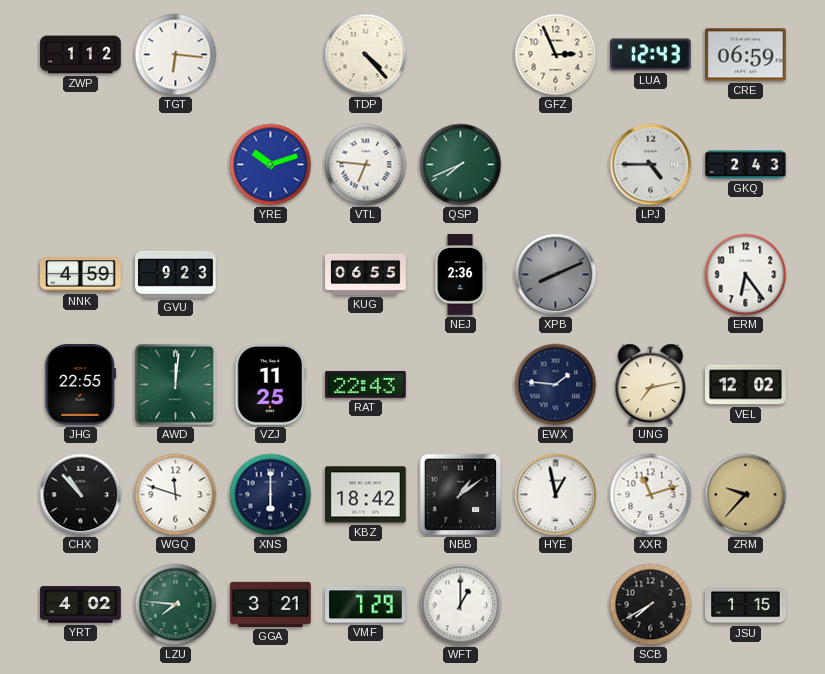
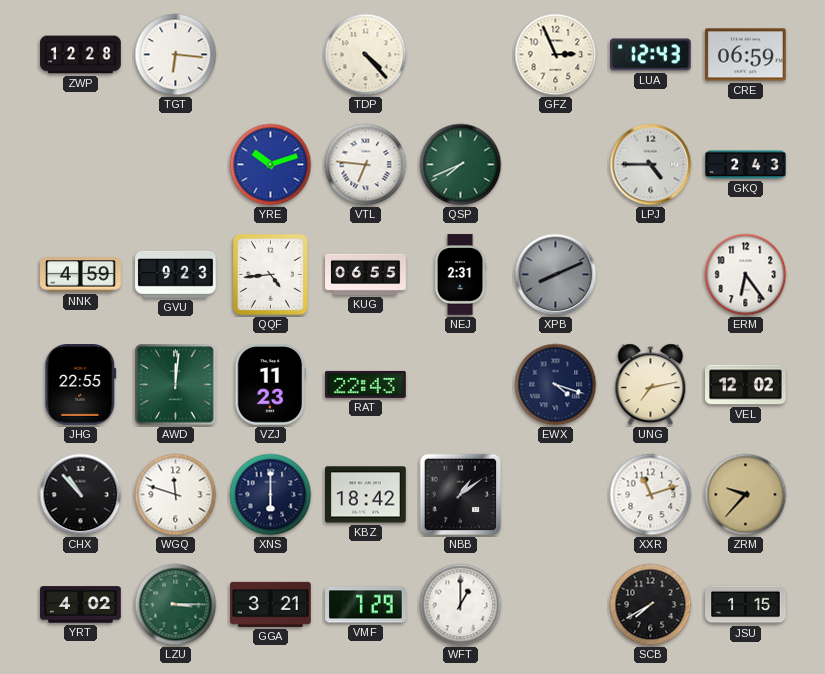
ZWP: 1:12 -> 12:28 (81, 55)
QQF: none -> 4:44 (270, 274)
NEJ: 2:36 -> 2:31 (460, 275)
VZJ: 11:25 -> 11:23 (270, 385)
EWX: 1:46 -> 4:18 (556, 385)
HYE: 12:58 -> none (556, 495)
LZU: 7:46 -> 3:15 (176, 605)
